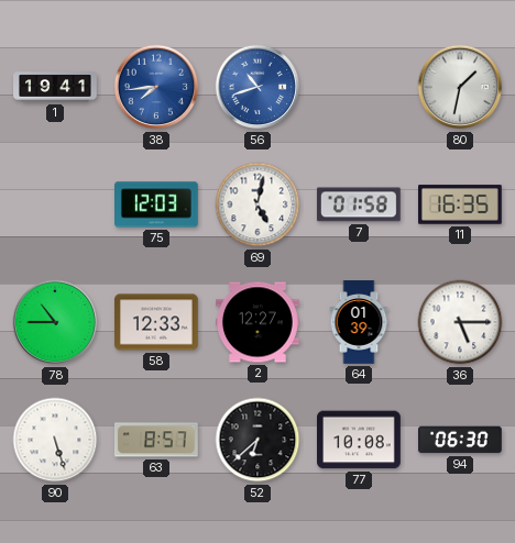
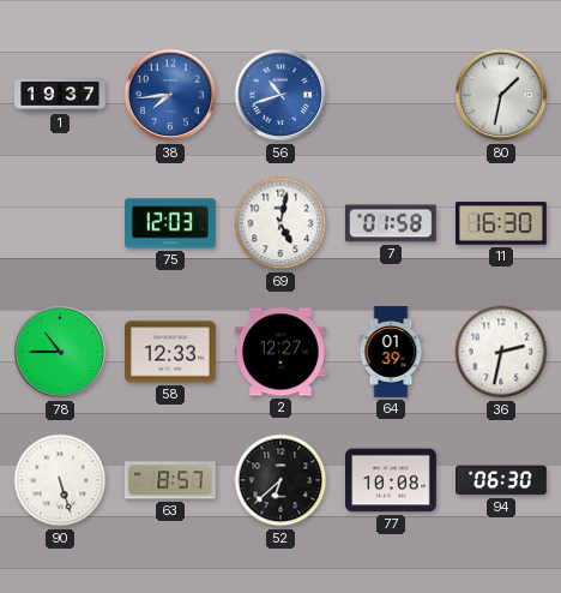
1: 19:41 -> 19:37 (60, 95)
11: 16:35 -> 16:30 (502, 223)
36: 5:15 -> 2:32 (501, 352)
